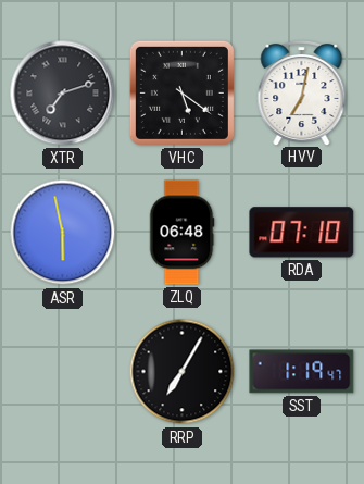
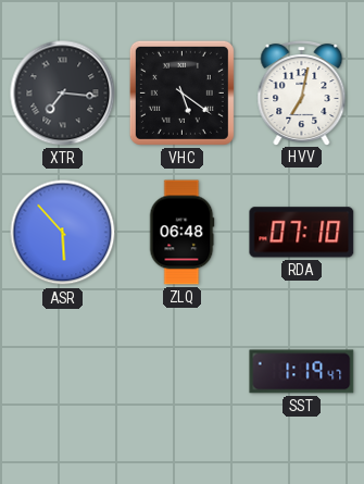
XTR: 7:12 -> 7:16 (63, 94)
ASR: 5:58 -> 5:53 (63, 233)
RRP: 7:05 -> none (183, 372)
